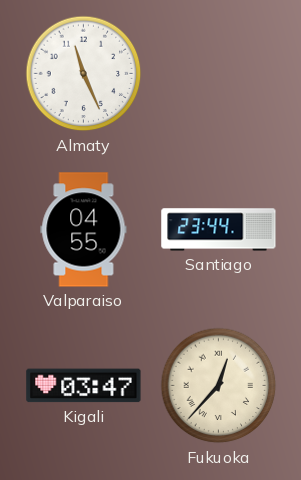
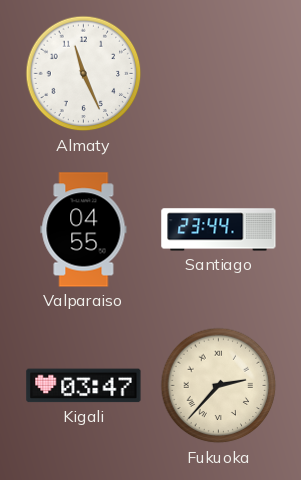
Fukuoka: 12:37 -> 2:37 (219, 386)
